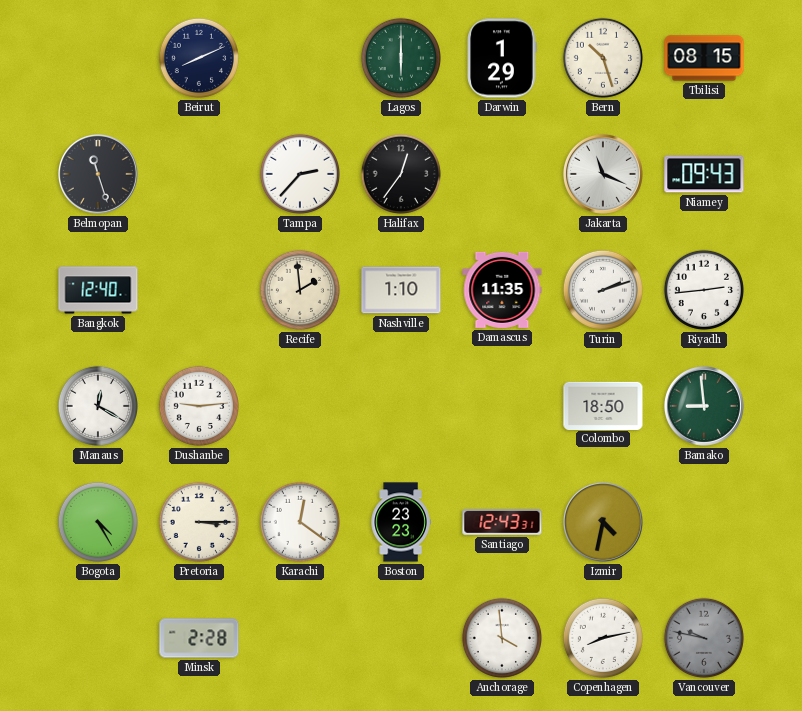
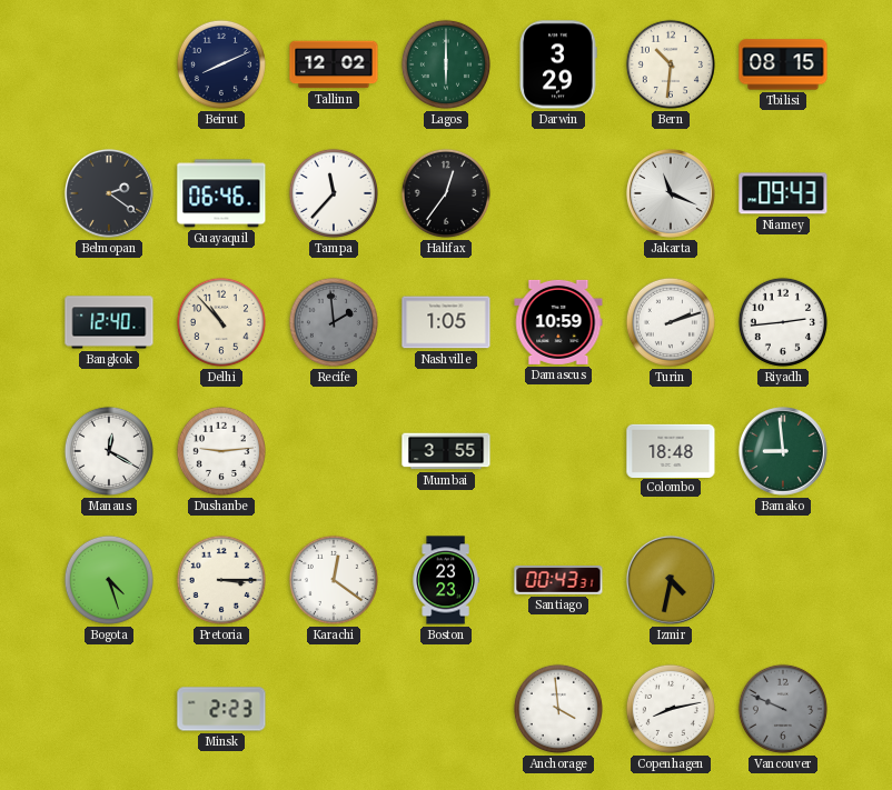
Tallinn: none -> 12:02 (334, 64)
Darwin: 1:29 -> 3:29 (558, 64)
Bern: 10:27 -> 10:31 (671, 64)
Belmopan: 11:27 -> 2:21 (109, 193)
Guayaquil: none -> 06:46 (221, 193)
Tampa: 2:37 -> 11:37 (334, 193)
Delhi: none -> 10:53 (221, 322)
Recife dial: cream -> grey (334, 322)
Nashville: 1:10 -> 1:05 (446, 322)
Damascus: 11:35 -> 10:59 (558, 322)
Mumbai: none -> 3:55 (446, 451)
Colombo: 18:50 -> 18:48 (671, 450)
Bogota: 4:25 -> 4:27 (109, 580)
Santiago: 12:43 -> 00:43 (558, 581)
Minsk: 2:28 -> 2:23 (221, 709)
Vancouver: 9:47 -> 9:49 (783, 709)
